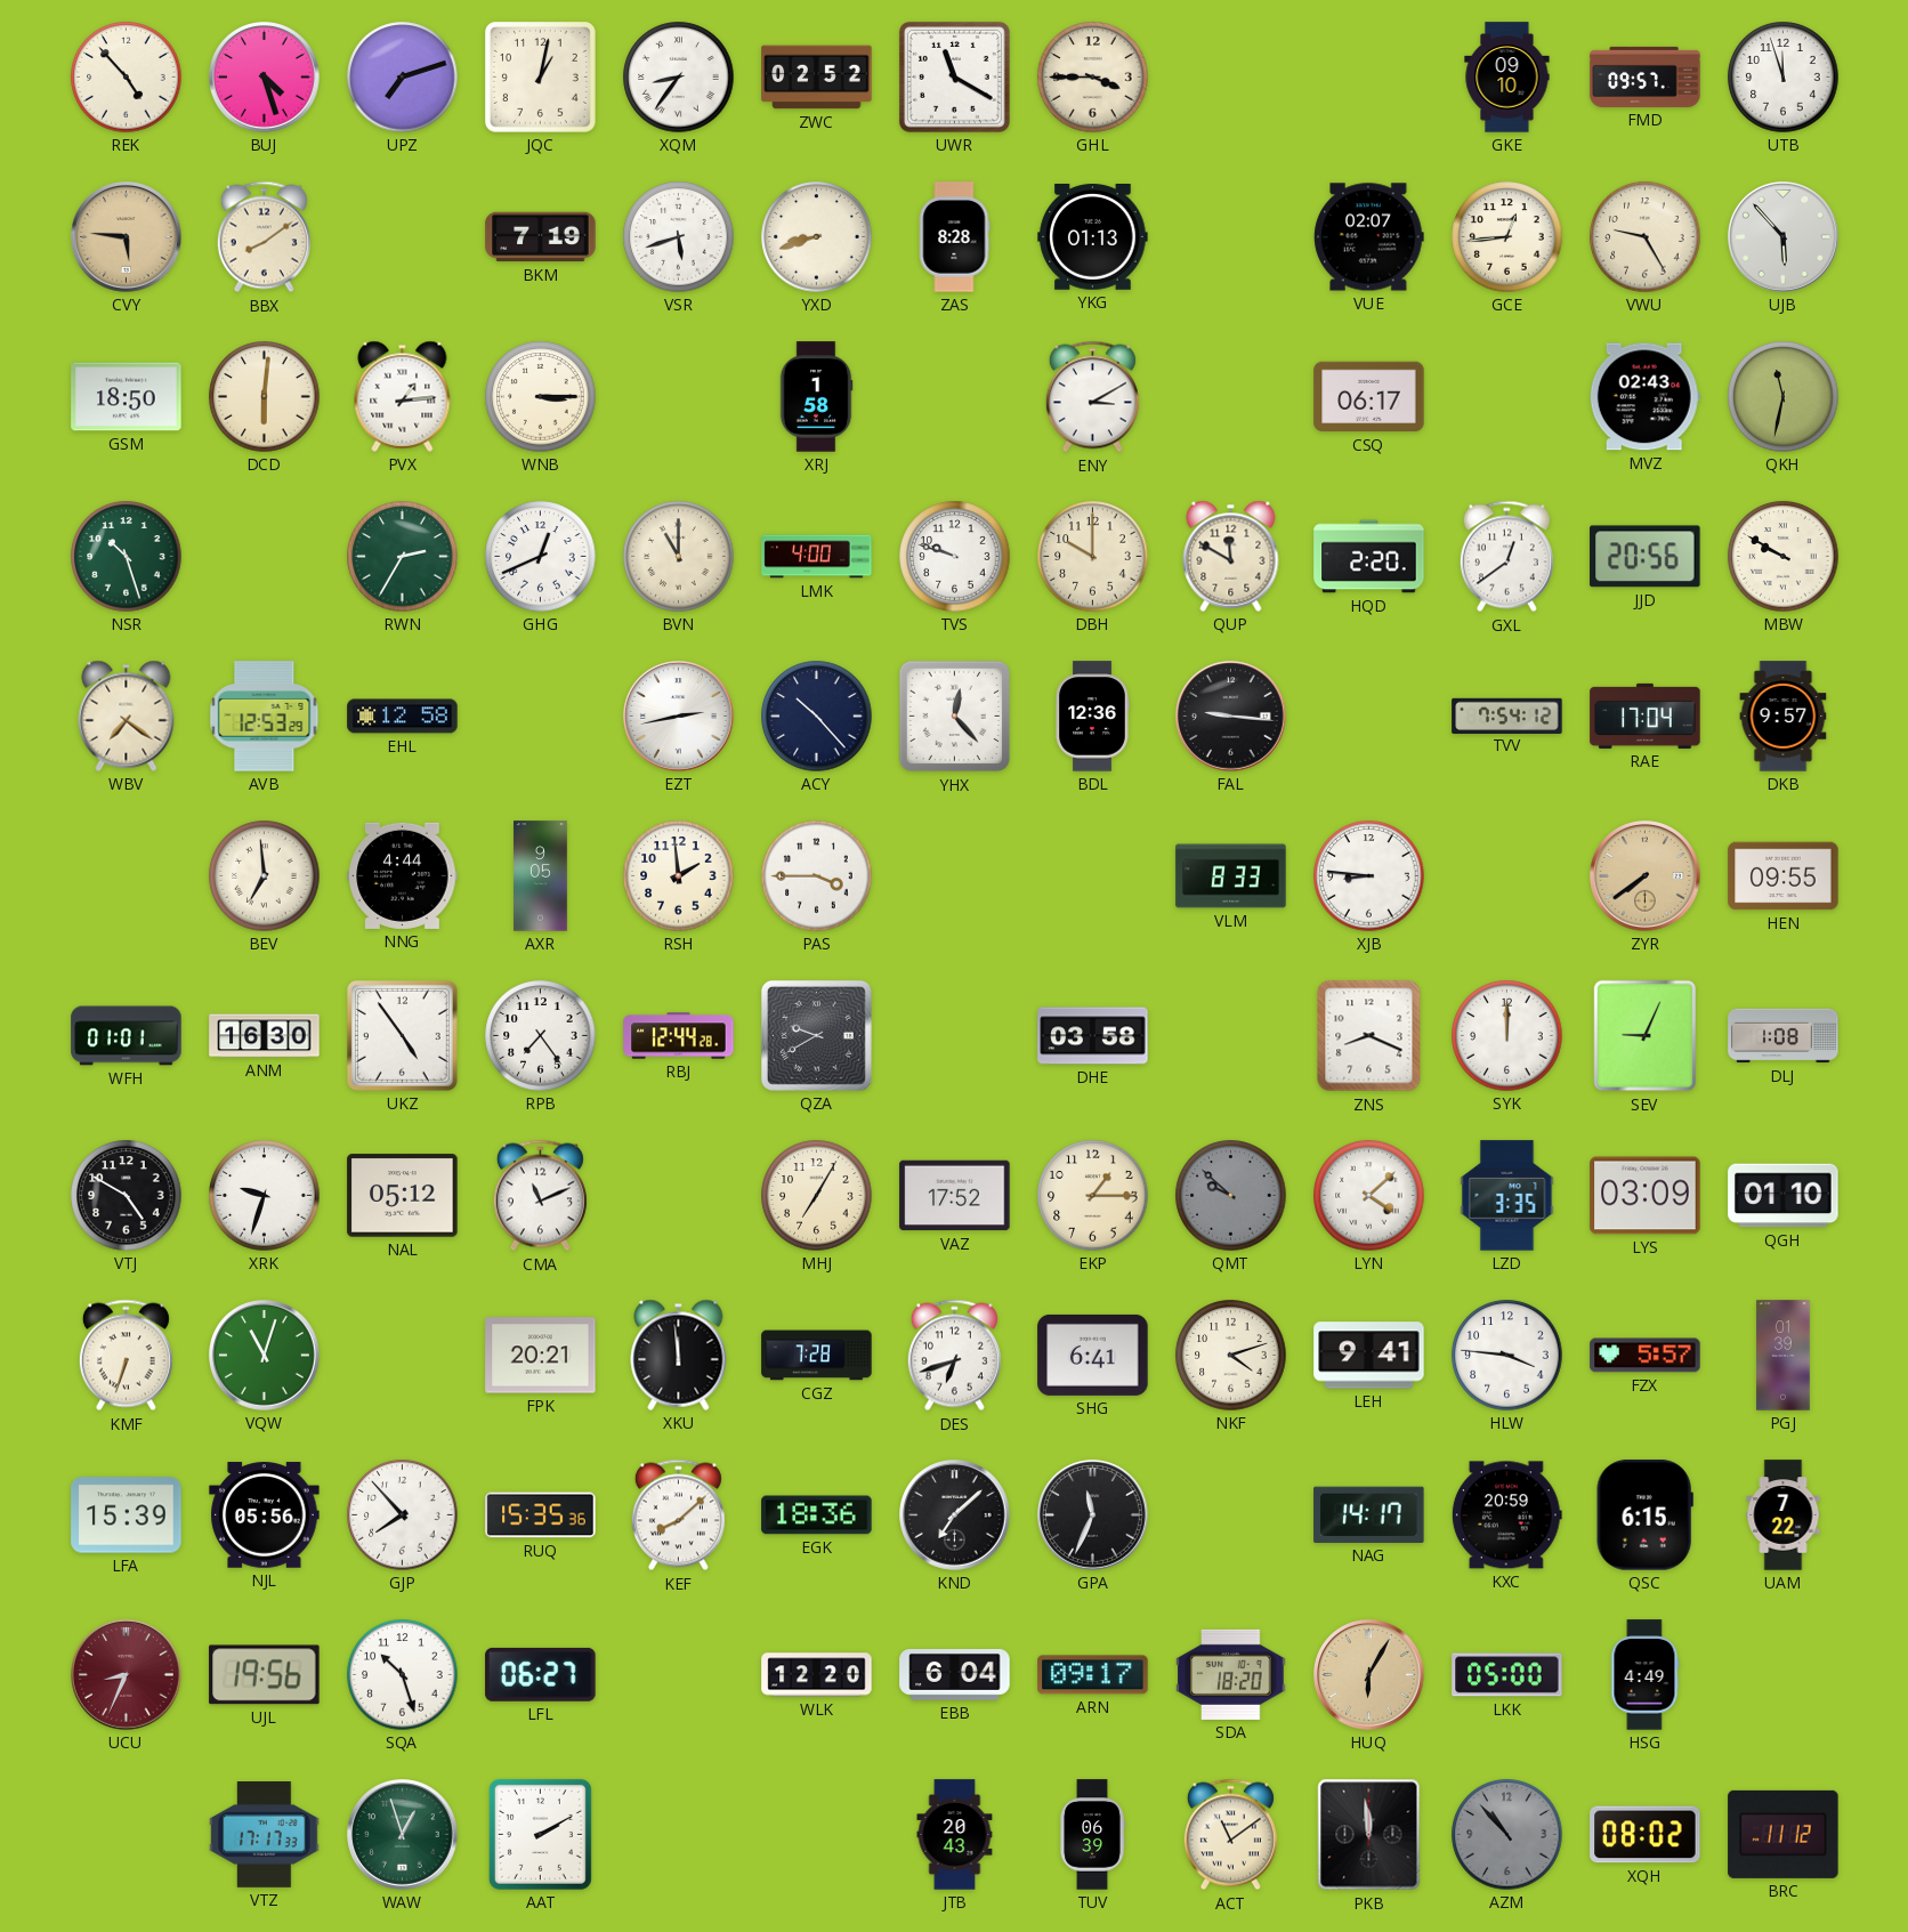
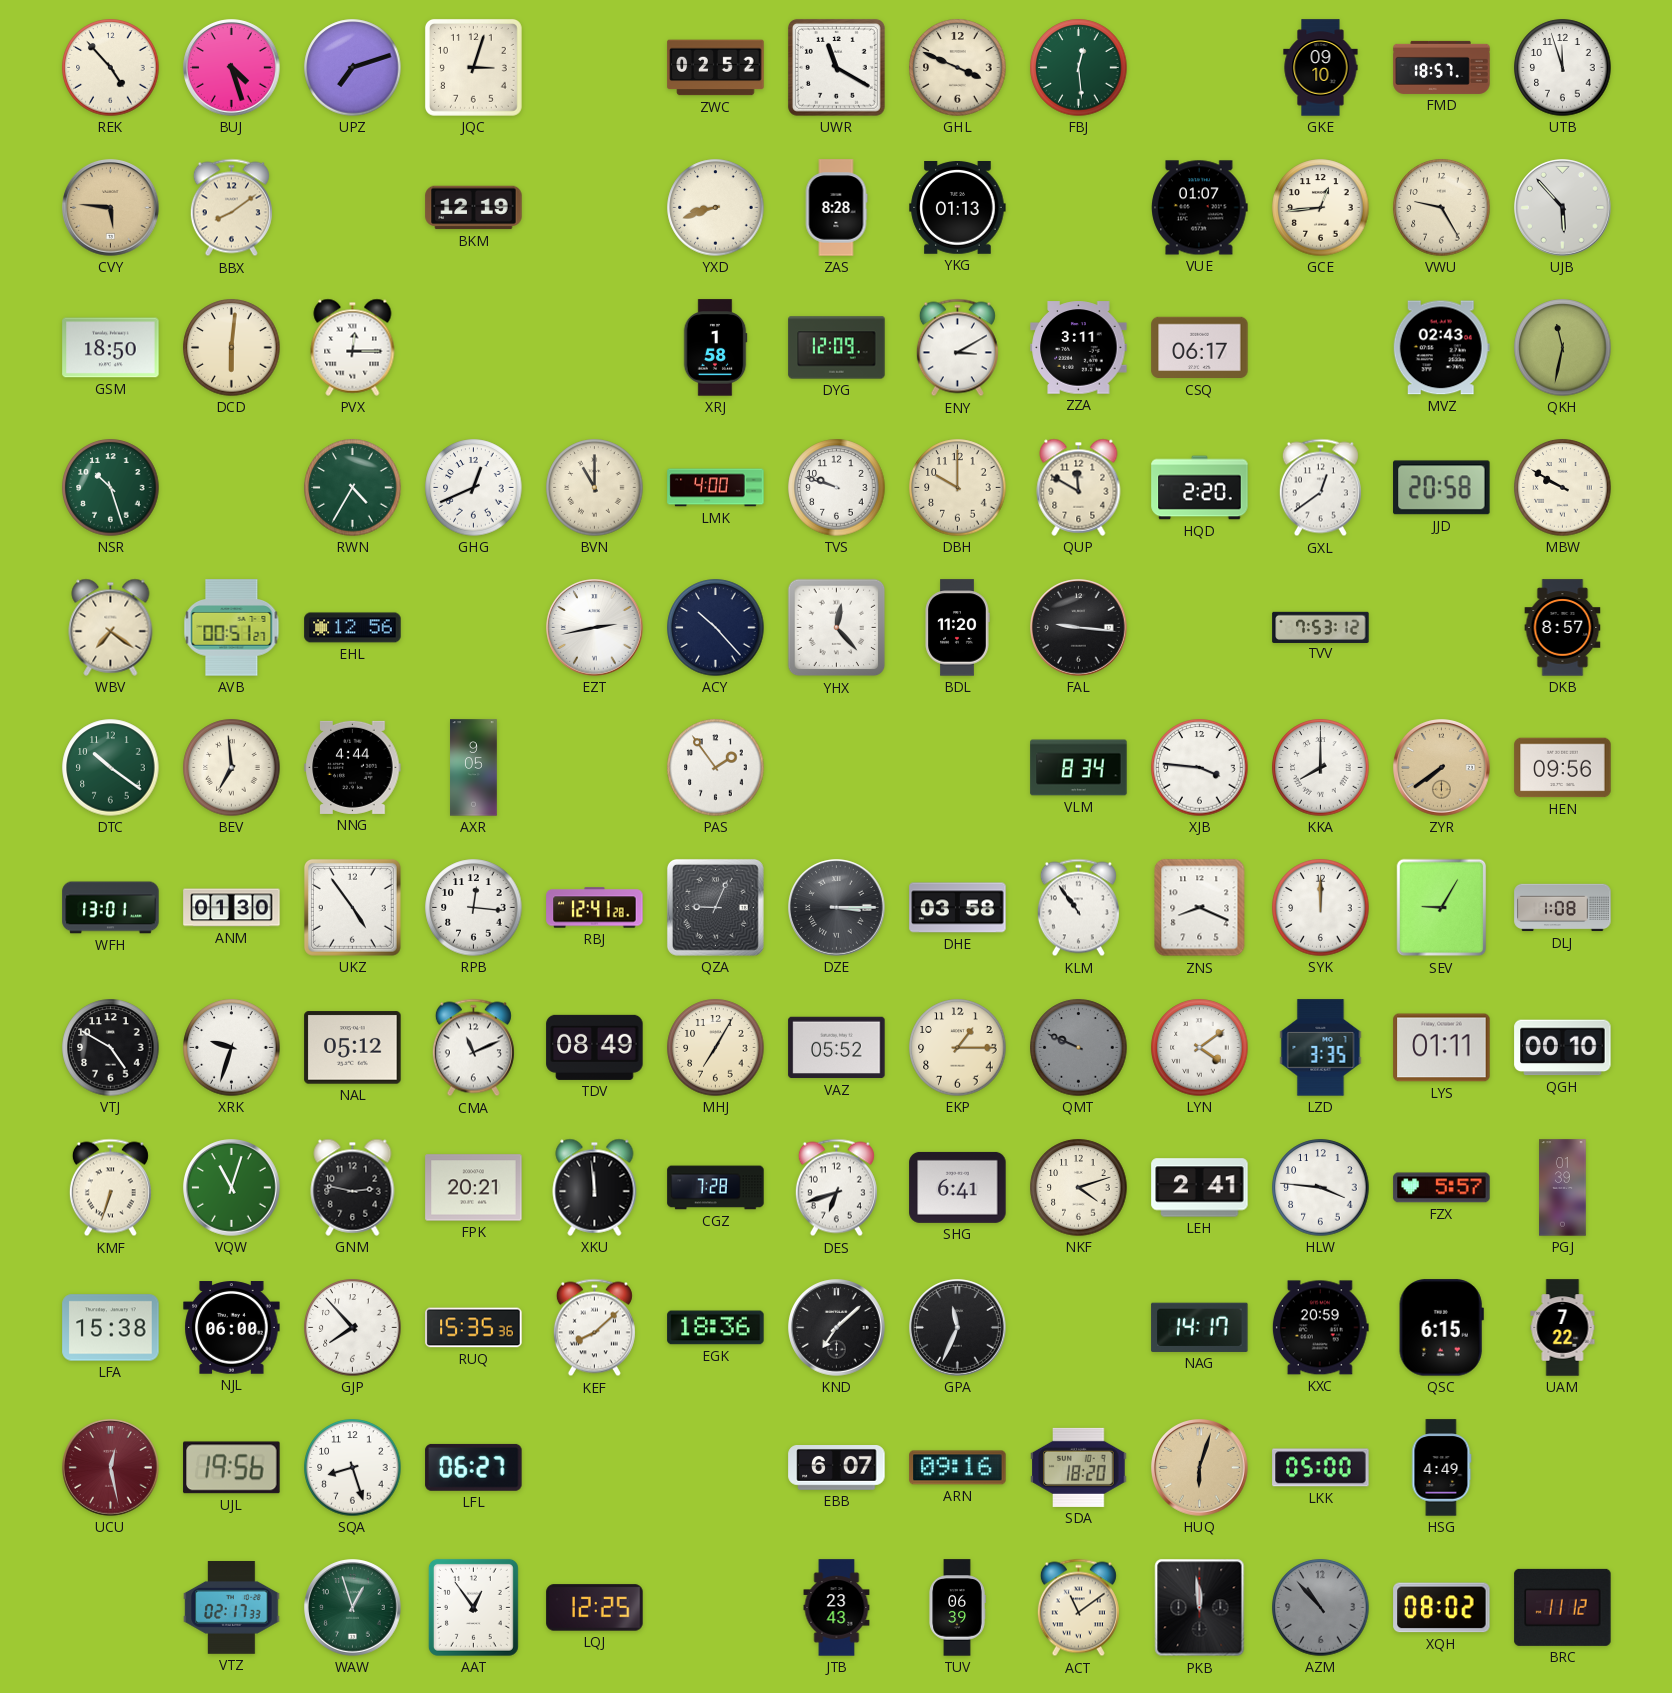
JQC: 1:02 -> 3:03 (473, 67)
XQM: 8:36 -> none (679, 78)
GHL: 3:45 -> 3:49 (958, 68)
FBJ: none -> 12:29 (1079, 68)
FMD: 09:57 -> 18:57 (1442, 67)
BKM: 7:19 -> 12:19 (474, 208)
VSR: 5:42 -> none (679, 237)
VUE: 02:07 -> 01:07 (1200, 208)
PVX: 1:14 -> 12:15 (353, 347)
WNB: 3:15 -> none (541, 397)
DYG: none -> 12:09 (837, 348)
ZZA: none -> 3:11 (1079, 348)
RWN: 2:35 -> 4:35 (353, 488)
JJD: 20:56 -> 20:58 (1442, 488)
AVB: 12:53 -> 00:51 (232, 628)
EHL: 12:58 -> 12:56 (353, 628)
BDL: 12:36 -> 11:20 (957, 628)
TVV: 7:54 -> 7:53 (1321, 627)
RAE: 17:04 -> none (1646, 716)
DKB: 9:57 -> 8:57 (1563, 628)
DTC: none -> 10:21 (111, 768)
RSH: 1:59 -> none (679, 876)
PAS: 3:45 -> 1:54 (716, 768)
VLM: 8:33 -> 8:34 (1079, 768)
XJB: 8:46 -> 3:46 (1200, 768)
KKA: none -> 8:00 (1321, 768)
HEN: 09:55 -> 09:56 (1563, 768)
WFH: 01:01 -> 13:01 (111, 908)
ANM: 16:30 -> 01:30 (232, 908)
RPB: 7:24 -> 12:16 (474, 908)
RBJ: 12:44 -> 12:41 (595, 908)
QZA: 9:40 -> 9:04 (715, 907)
DZE: none -> 3:15 (837, 908)
KLM: none -> 10:54 (1078, 908)
SEV: 9:04 -> 9:05 (1442, 908)
TDV: none -> 08:49 (595, 1047)
VAZ: 17:52 -> 05:52 (837, 1048)
QMT: 9:52 -> 9:49 (1079, 1048)
LYN: 4:08 -> 4:09 (1200, 1048)
LYS: 03:09 -> 01:11 (1442, 1048)
QGH: 01:10 -> 00:10 (1563, 1048)
GNM: none -> 2:47 (353, 1187)
LEH: 9:41 -> 2:41 (1200, 1188)
LFA: 15:39 -> 15:38 (111, 1328)
NJL: 05:56 -> 06:00 (232, 1328)
UCU: 8:34 -> 12:28 (111, 1468)
SQA: 10:27 -> 8:27 (353, 1468)
WLK: 12:20 -> none (817, 1675)
EBB: 6:04 -> 6:07 (837, 1468)
ARN: 09:17 -> 09:16 (958, 1468)
HUQ: 6:05 -> 6:03 (1200, 1468)
VTZ: 17:17 -> 02:17 (232, 1608)
AAT: 2:10 -> 12:54 (473, 1607)
LQJ: none -> 12:25 (595, 1608)
JTB: 20:43 -> 23:43 (837, 1608)
